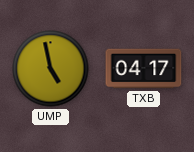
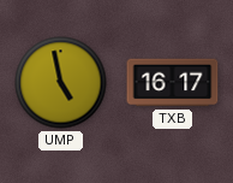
TXB: 04:17 -> 16:17 (173, 83)
